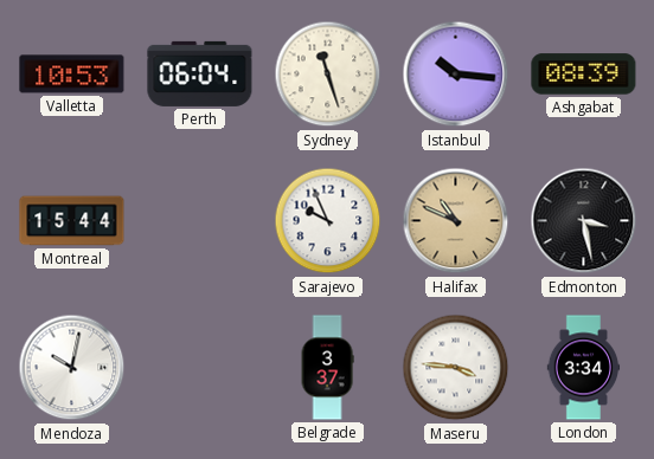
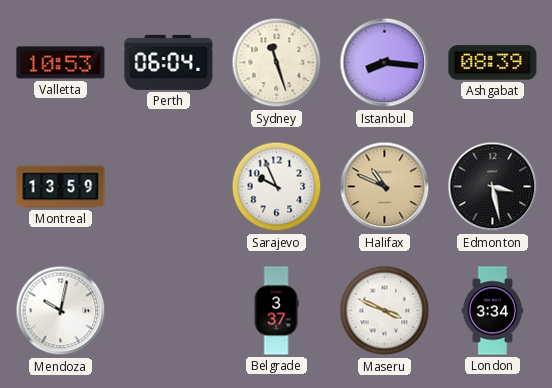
Istanbul: 10:16 -> 8:16 (385, 63)
Montreal: 15:44 -> 13:59 (61, 187)
Maseru: 3:46 -> 3:49 (385, 311)
